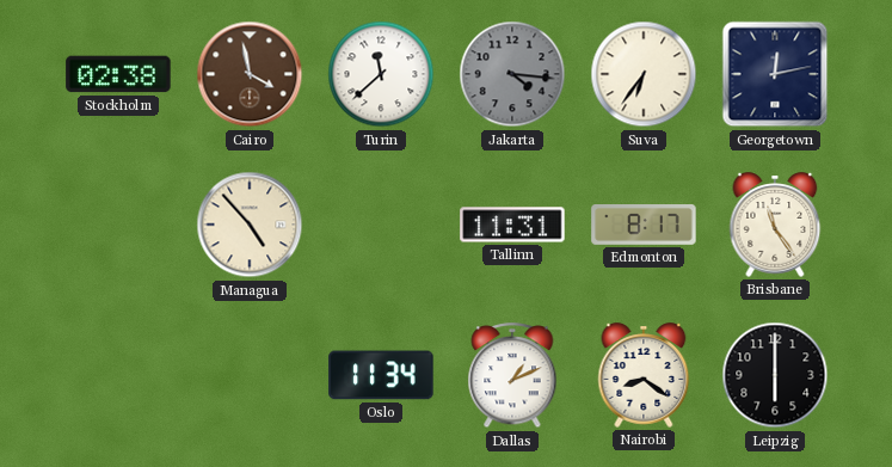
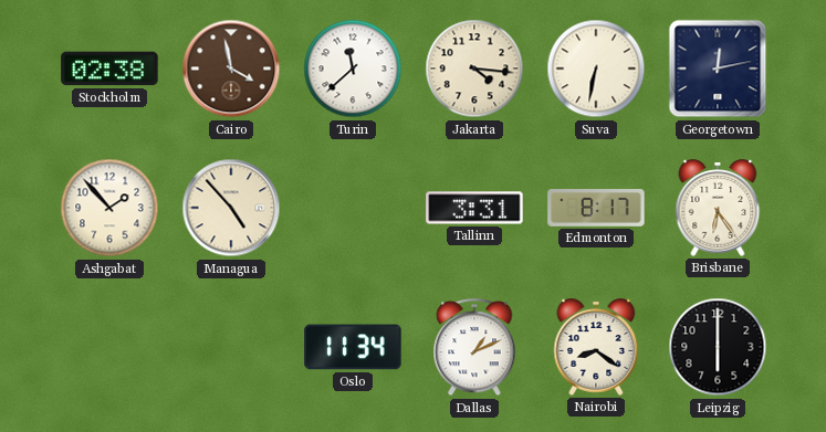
Jakarta dial: grey -> cream (474, 69)
Suva: 6:36 -> 6:32 (596, 69)
Ashgabat: none -> 1:53 (109, 208)
Tallinn: 11:31 -> 3:31 (474, 208)
Brisbane: 11:24 -> 6:24 (718, 208)
